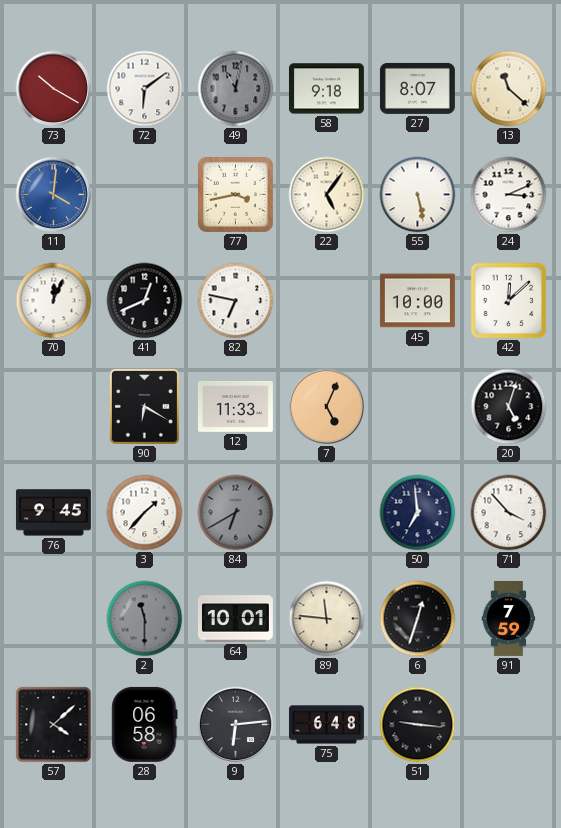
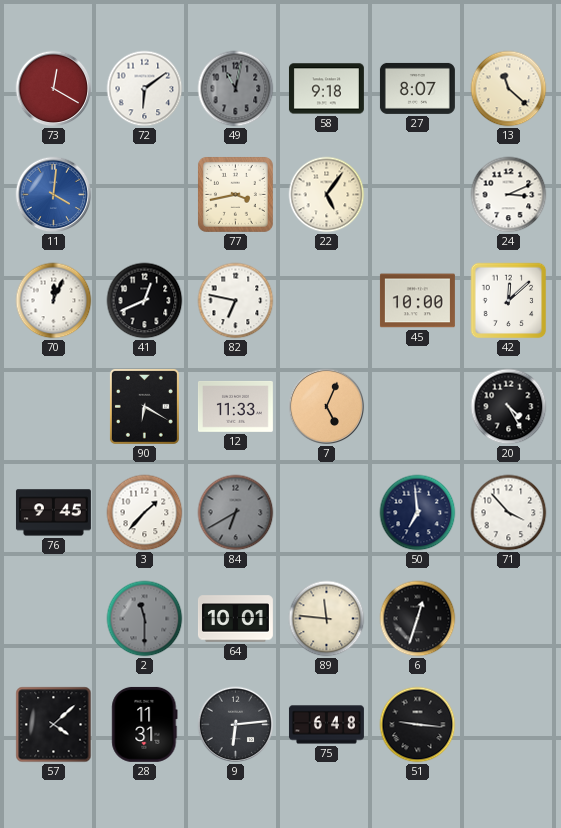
73: 10:20 -> 12:20 (54, 89)
55: 5:28 -> none (418, 195)
20: 5:03 -> 4:25 (509, 407)
91: 7:59 -> none (509, 619)
28: 06:58 -> 11:31 (145, 724)
